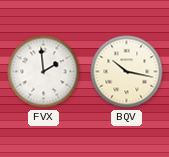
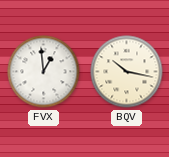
FVX: 1:59 -> 12:59 (44, 72)
